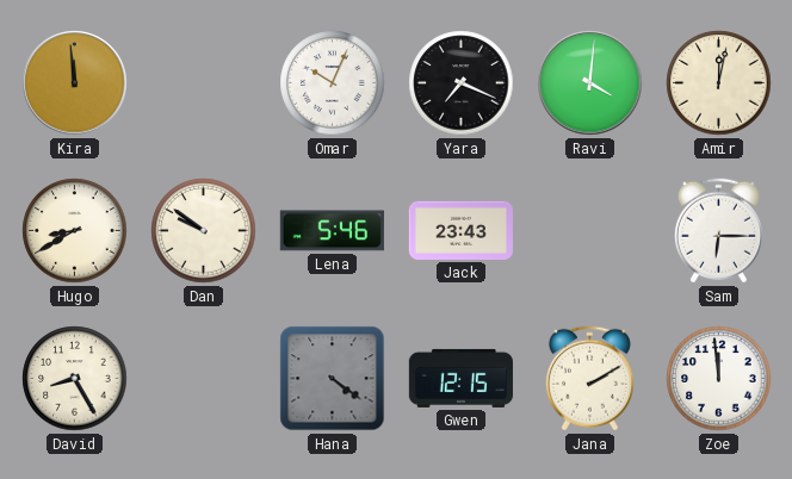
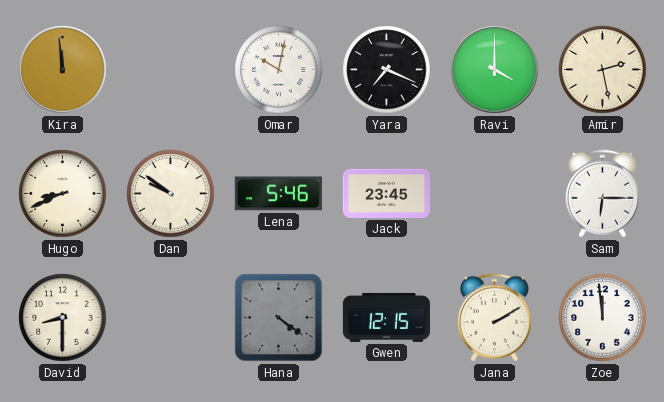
Omar: 10:04 -> 10:02 (279, 70)
Ravi: 4:01 -> 4:00 (495, 70)
Amir: 12:02 -> 2:28 (603, 70)
Hugo: 8:40 -> 8:41 (63, 194)
Jack: 23:43 -> 23:45 (386, 193)
David: 8:25 -> 8:30 (63, 318)
